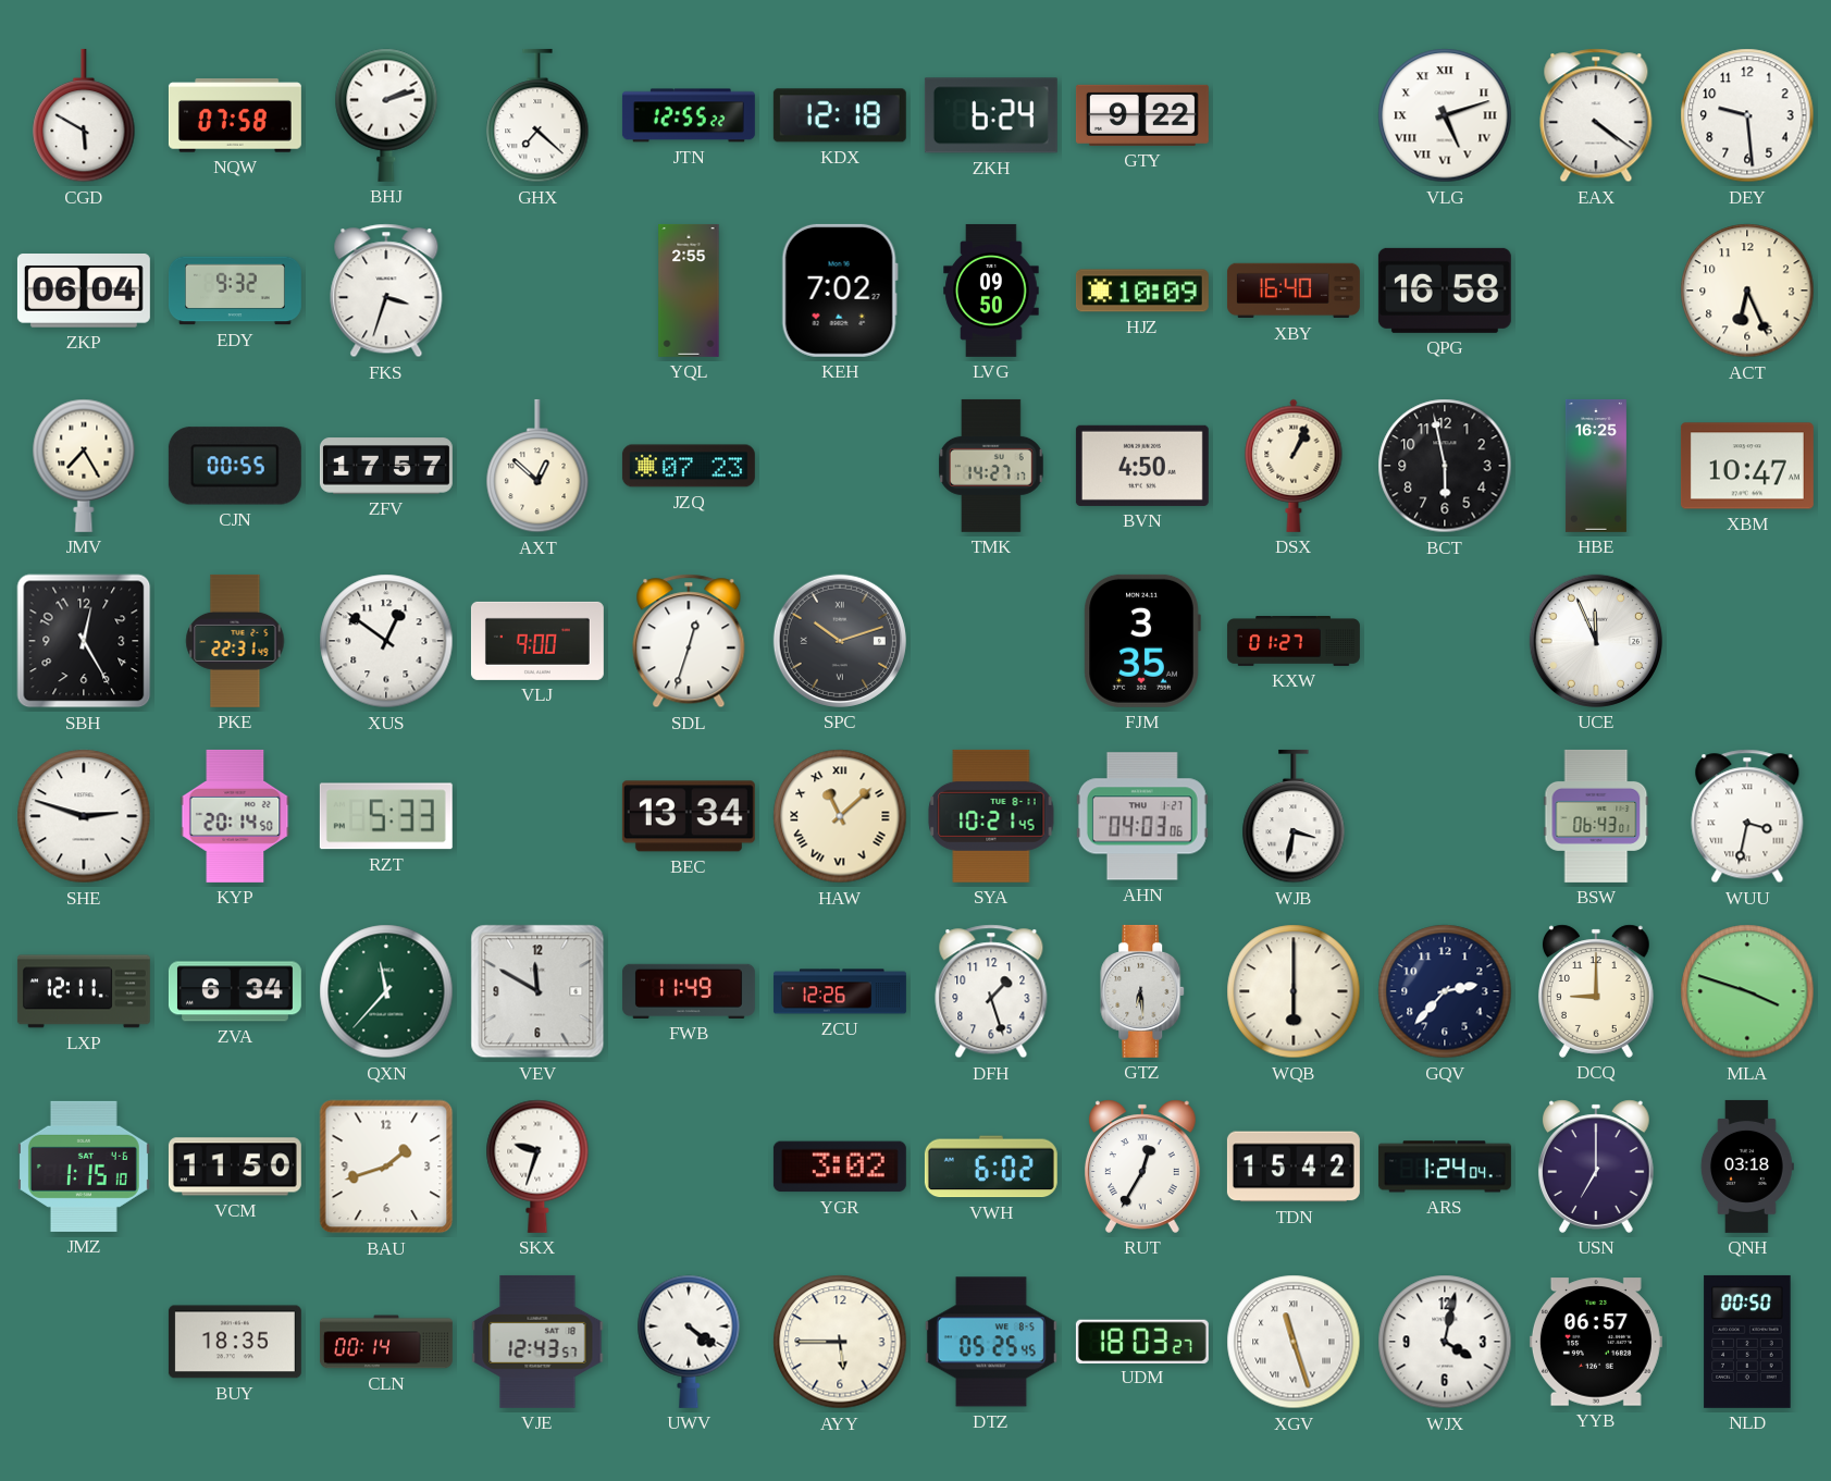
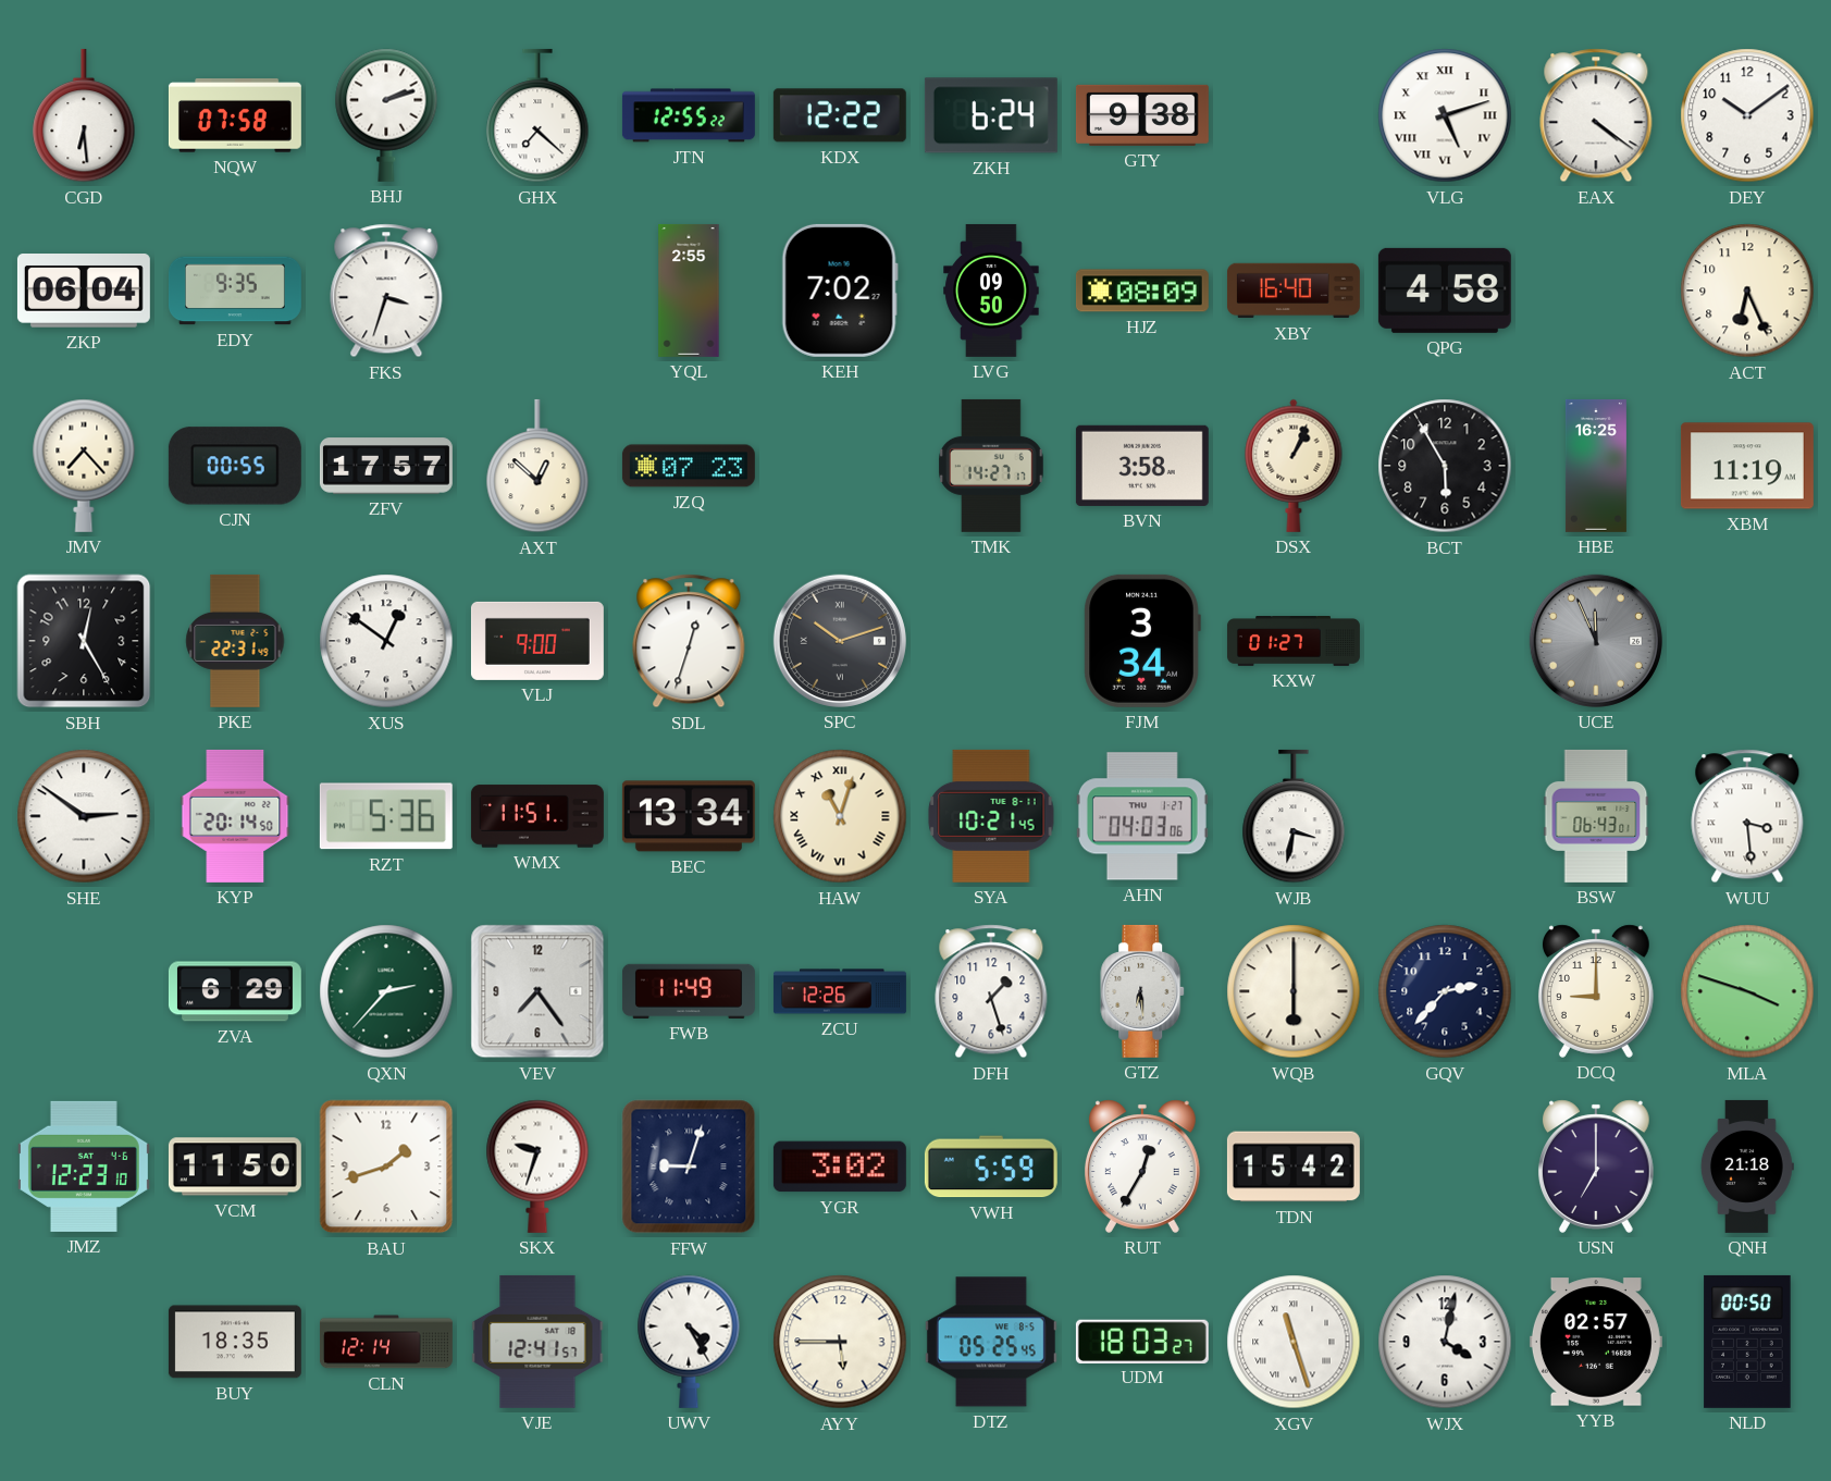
CGD: 5:50 -> 6:29 (84, 115)
KDX: 12:18 -> 12:22 (840, 115)
GTY: 9:22 -> 9:38 (1142, 115)
DEY: 9:29 -> 10:09 (1747, 115)
EDY: 9:32 -> 9:35 (235, 291)
HJZ: 10:09 -> 08:09 (1142, 291)
QPG: 16:58 -> 4:58 (1445, 291)
JMV: 7:25 -> 7:23 (84, 466)
BVN: 4:50 -> 3:58 (1142, 466)
BCT: 5:58 -> 5:55 (1445, 466)
XBM: 10:47 -> 11:19 (1747, 466)
FJM: 3:35 -> 3:34 (1142, 641)
UCE dial: white -> grey (1596, 641)
SHE: 2:48 -> 2:51 (84, 816)
RZT: 5:33 -> 5:36 (386, 816)
WMX: none -> 11:51 (537, 816)
HAW: 11:08 -> 11:03 (840, 816)
WUU: 3:32 -> 3:29 (1747, 816)
LXP: 12:11 -> none (84, 991)
ZVA: 6:34 -> 6:29 (235, 991)
QXN: 11:37 -> 2:37 (386, 991)
VEV: 11:50 -> 7:24 (537, 991)
JMZ: 1:15 -> 12:23 (84, 1167)
FFW: none -> 9:03 (689, 1167)
VWH: 6:02 -> 5:59 (991, 1167)
ARS: 1:24 -> none (1445, 1167)
QNH: 03:18 -> 21:18 (1747, 1167)
CLN: 00:14 -> 12:14 (386, 1342)
VJE: 12:43 -> 12:41 (537, 1342)
UWV: 4:21 -> 4:25 (689, 1342)
YYB: 06:57 -> 02:57 (1596, 1342)
